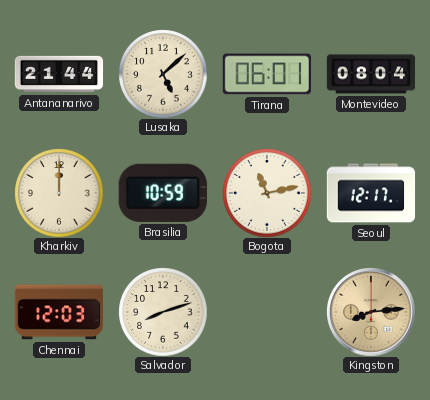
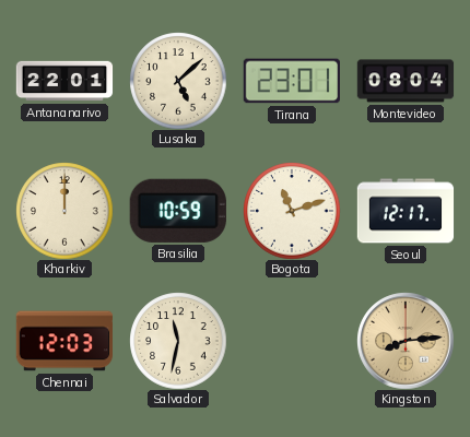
Antananarivo: 21:44 -> 22:01 (64, 81)
Tirana: 06:01 -> 23:01 (291, 81)
Bogota: 11:13 -> 11:12 (292, 211)
Salvador: 8:12 -> 11:32 (178, 341)
